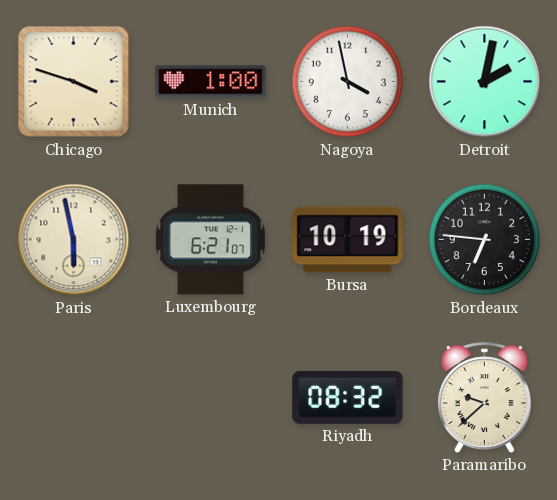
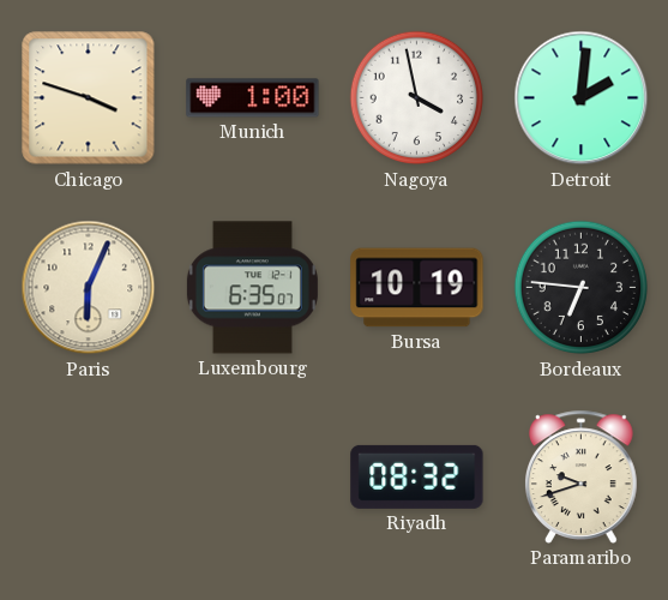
Detroit: 2:02 -> 2:01 (582, 98)
Paris: 5:58 -> 6:04 (89, 288)
Luxembourg: 6:21 -> 6:35 (252, 288)
Paramaribo: 9:38 -> 9:42 (582, 476)
